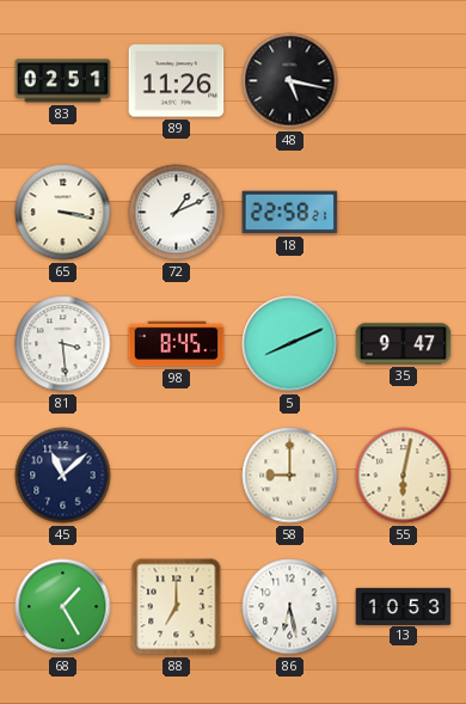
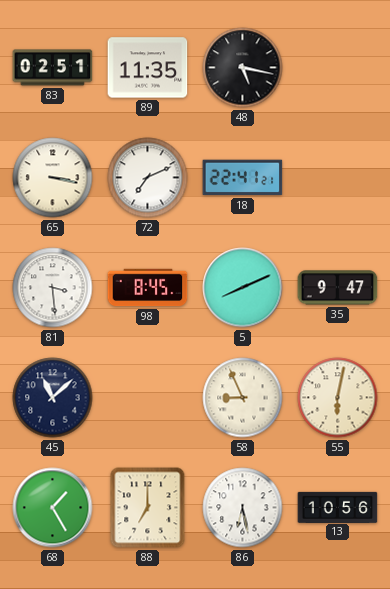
89: 11:26 -> 11:35 (148, 68)
72: 1:11 -> 7:11 (148, 178)
18: 22:58 -> 22:41 (243, 178)
58: 9:00 -> 8:56 (243, 398)
13: 10:53 -> 10:56 (338, 507)
